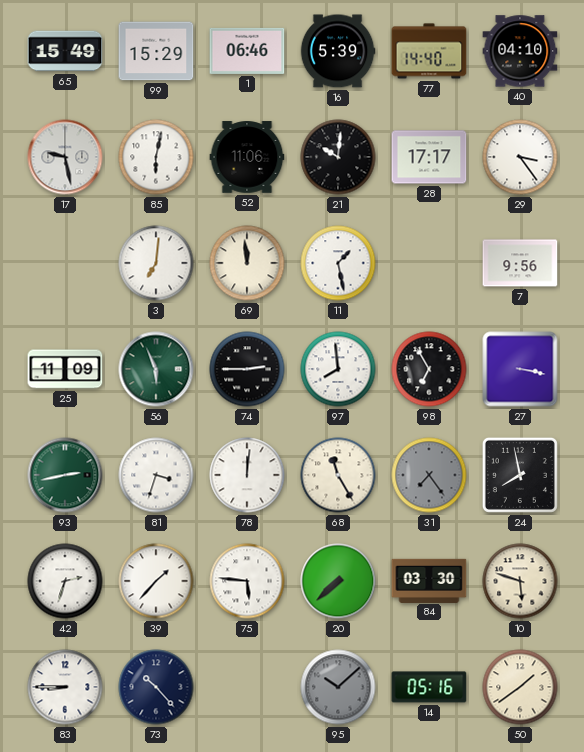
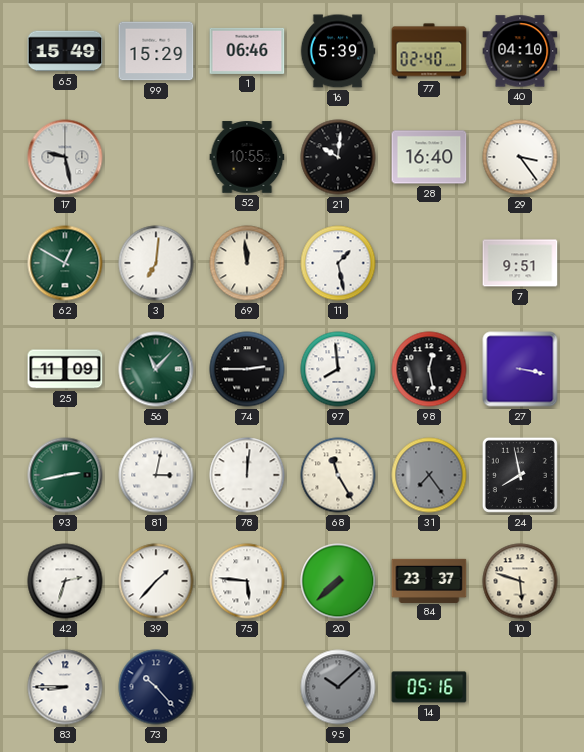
77: 14:40 -> 02:40 (429, 51)
85: 6:02 -> none (156, 157)
52: 11:06 -> 10:55 (247, 157)
28: 17:17 -> 16:40 (429, 157)
62: none -> 12:50 (65, 263)
7: 9:56 -> 9:51 (520, 263)
56: 5:56 -> 11:07 (156, 369)
98: 6:55 -> 12:28 (429, 369)
81: 3:33 -> 3:02 (156, 475)
84: 03:30 -> 23:37 (429, 580)
50: 1:39 -> none (520, 687)
